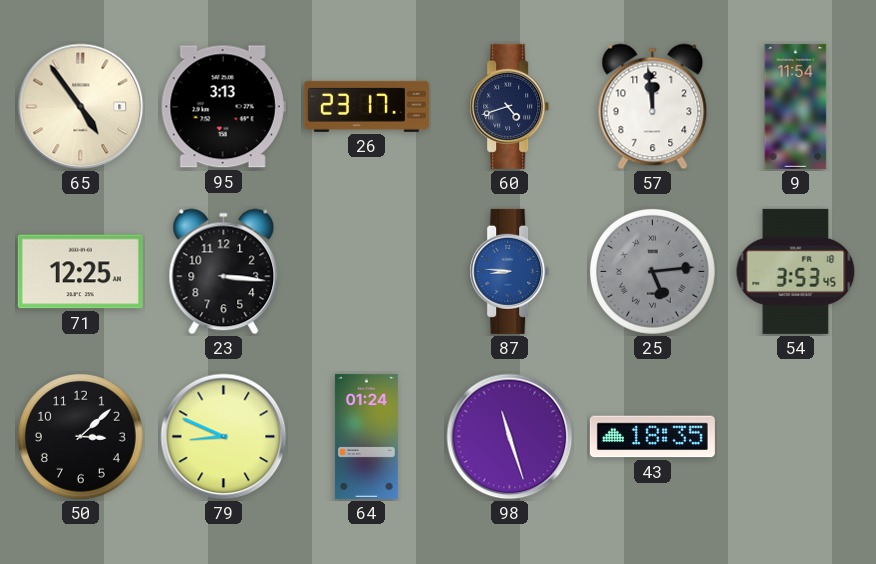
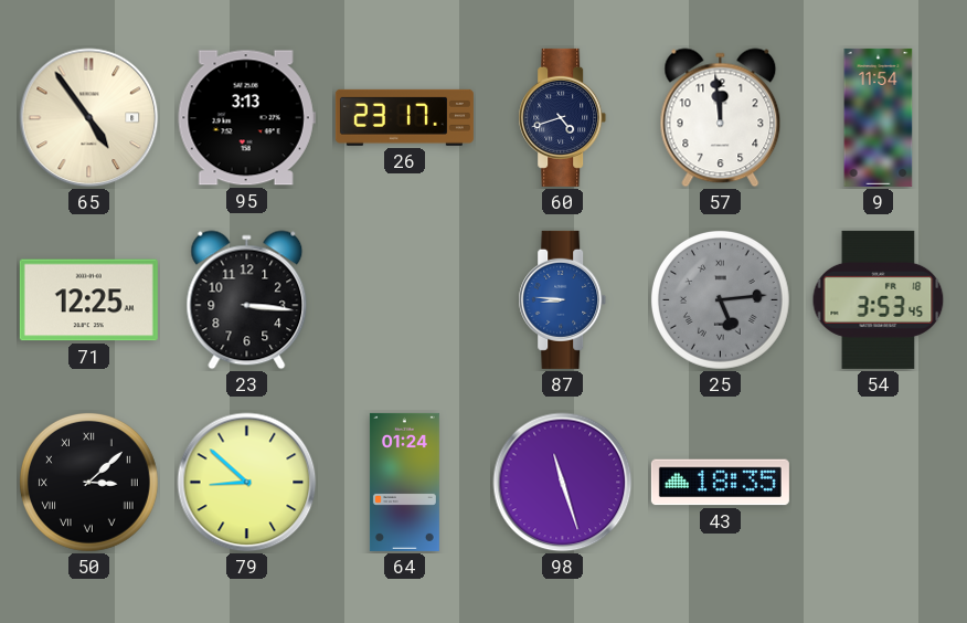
50 numerals: Arabic -> Roman (88, 482)
79: 8:49 -> 8:52 (247, 483)
